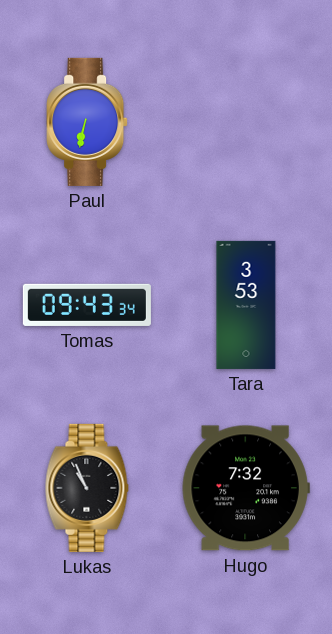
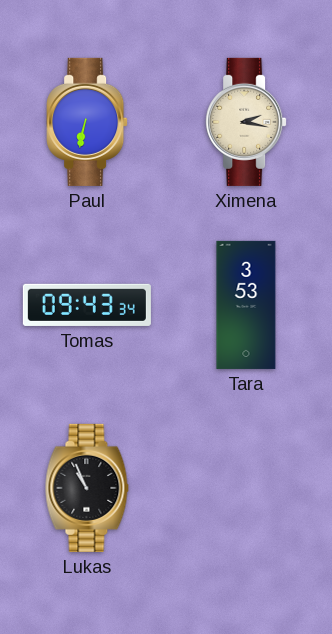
Ximena: none -> 2:17 (246, 122)
Hugo: 7:32 -> none (246, 488)
